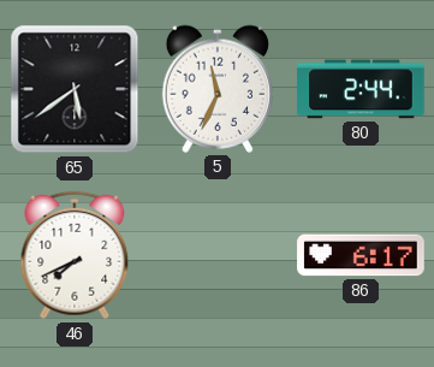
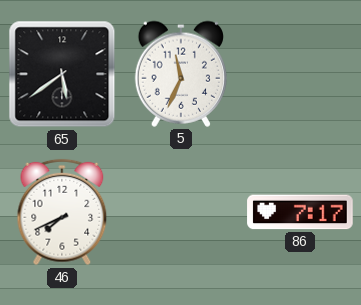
80: 2:44 -> none (361, 89)
86: 6:17 -> 7:17 (300, 212)
